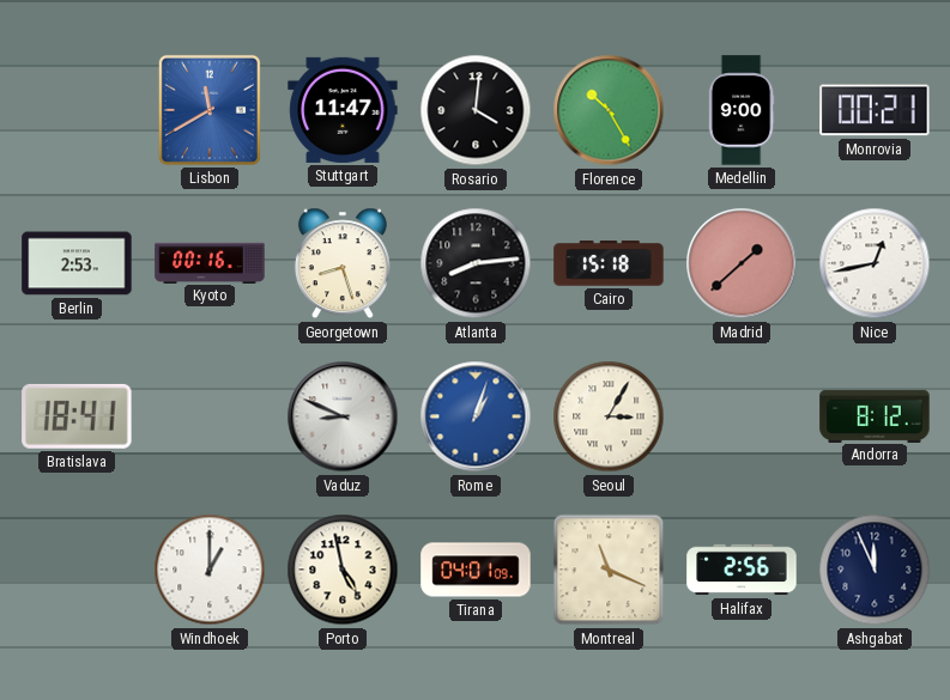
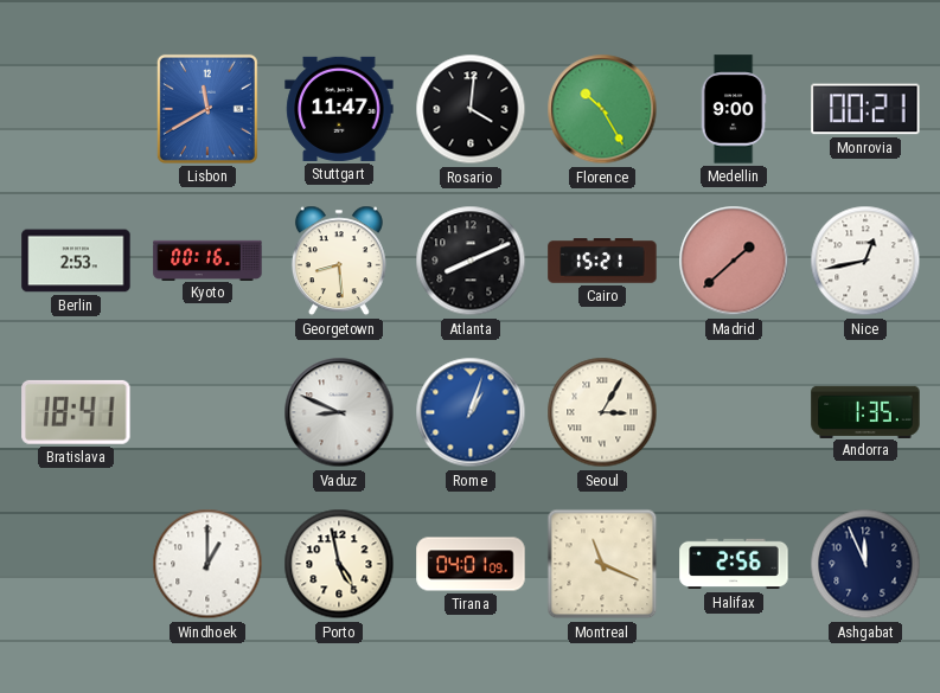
Georgetown: 8:27 -> 8:29 (339, 261)
Atlanta: 8:14 -> 8:11 (471, 261)
Cairo: 15:18 -> 15:21 (602, 261)
Andorra: 8:12 -> 1:35 (865, 411)
